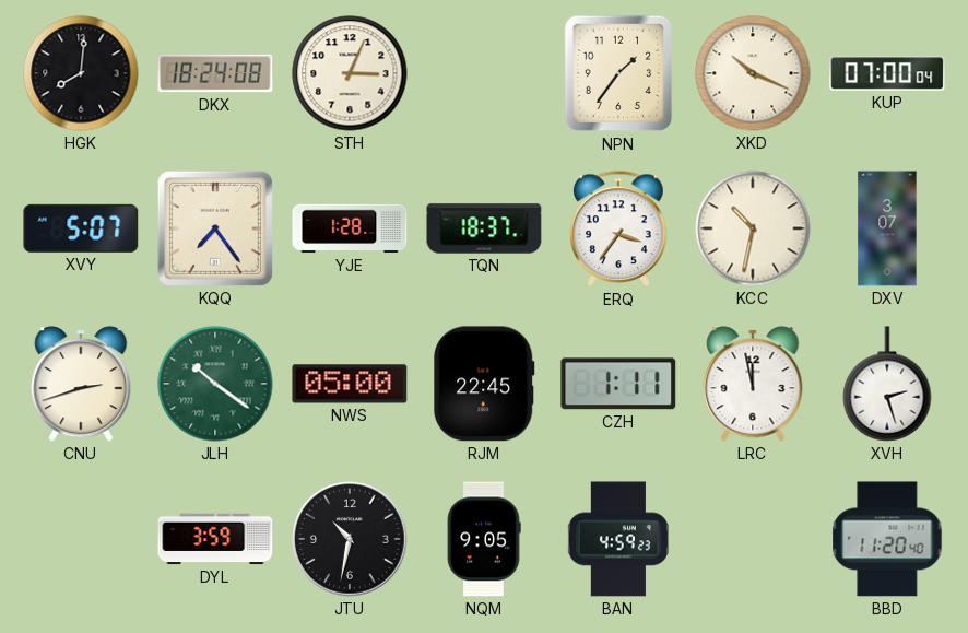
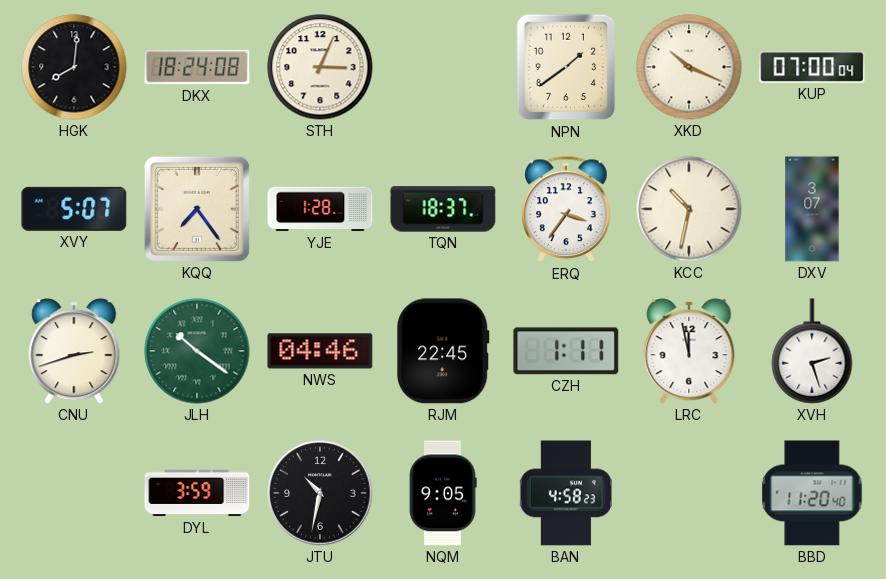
NPN: 1:36 -> 1:39 (566, 67)
NWS: 05:00 -> 04:46 (320, 351)
BAN: 4:59 -> 4:58 (566, 493)
